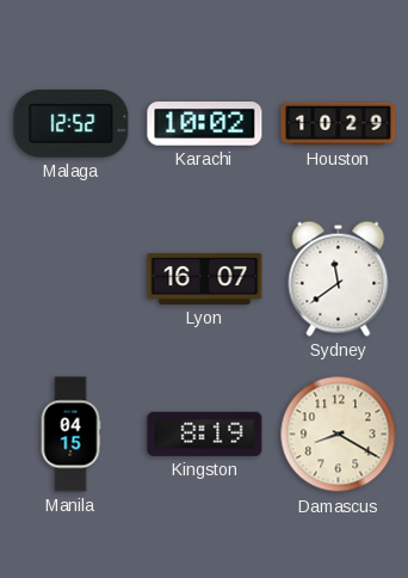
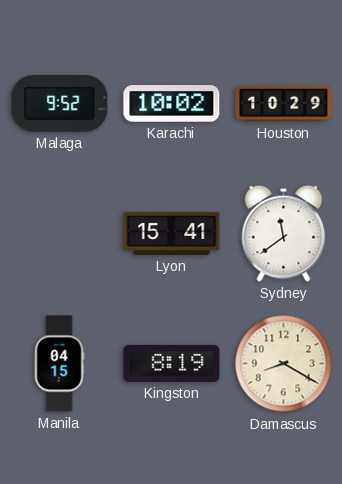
Malaga: 12:52 -> 9:52 (60, 104)
Lyon: 16:07 -> 15:41 (172, 233)
